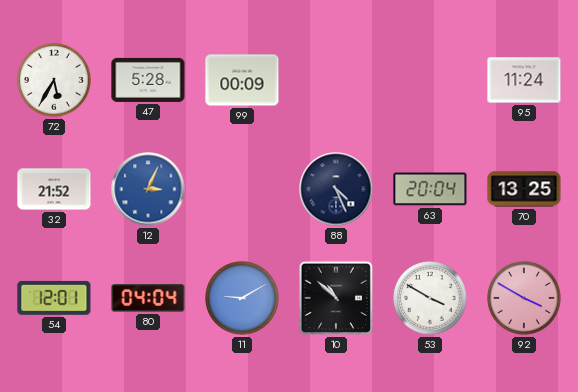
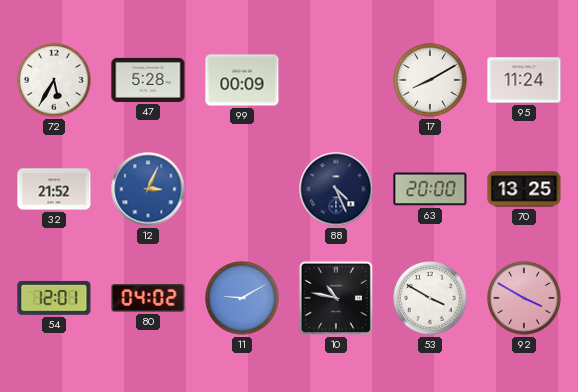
17: none -> 8:10 (430, 80)
63: 20:04 -> 20:00 (430, 189)
80: 04:04 -> 04:02 (148, 298)
10: 10:52 -> 10:47 (336, 298)
